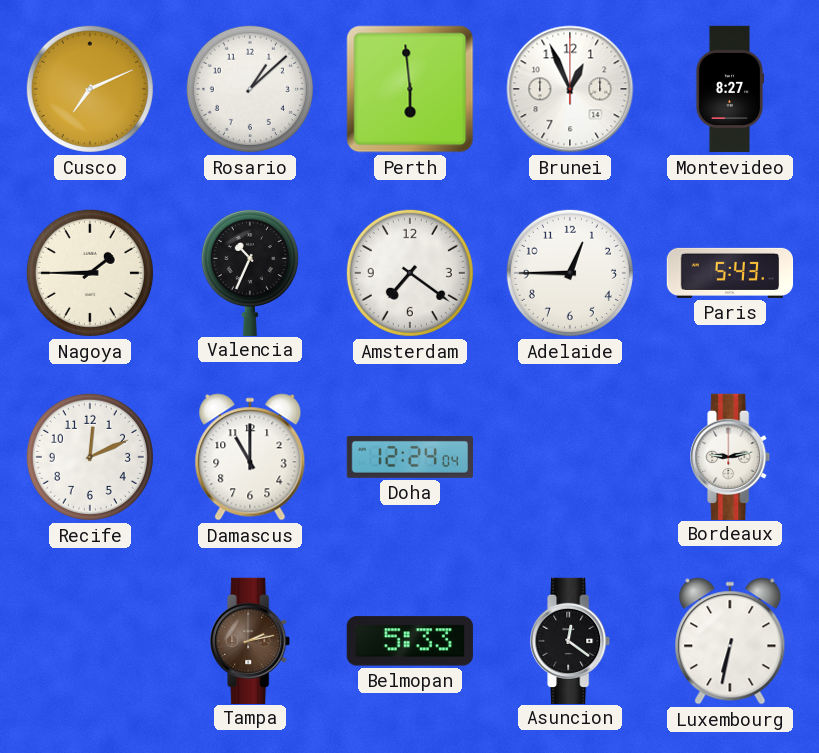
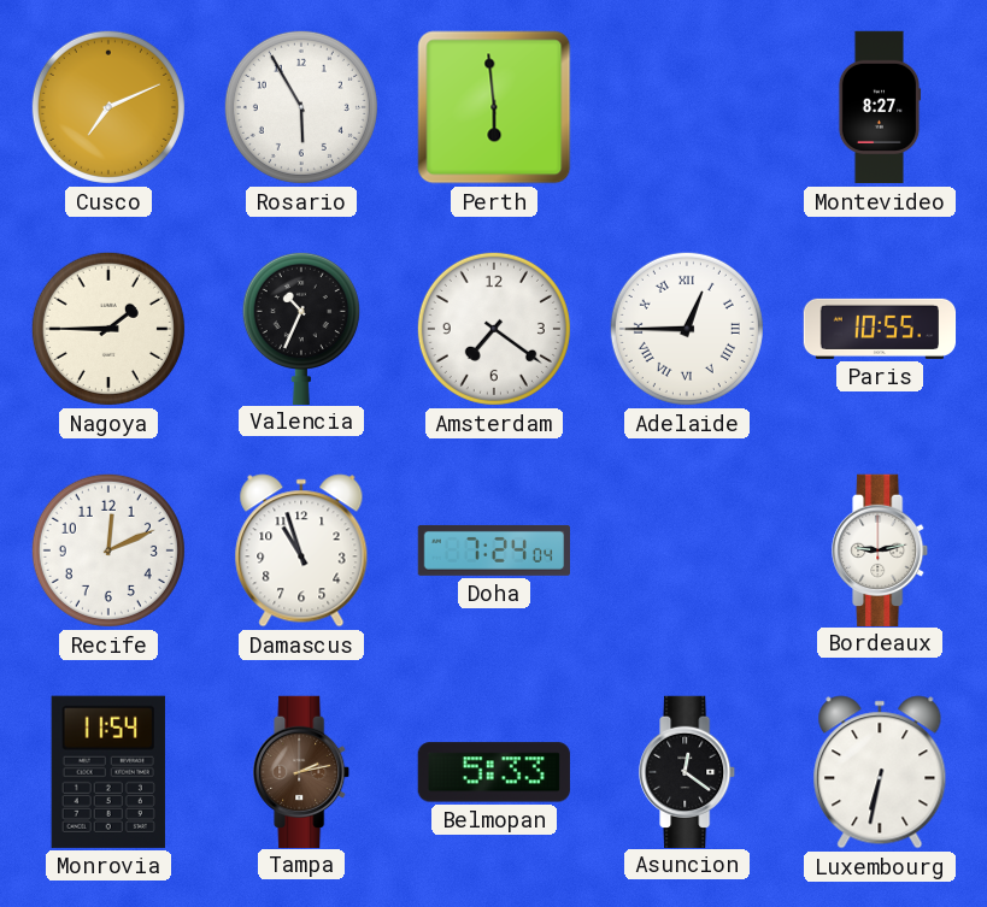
Rosario: 1:08 -> 5:55 (301, 107)
Brunei: 12:56 -> none (570, 89)
Adelaide numerals: Arabic -> Roman (687, 329)
Paris: 5:43 -> 10:55 (880, 329)
Damascus: 11:00 -> 10:57 (301, 550)
Doha: 12:24 -> 7:24 (493, 550)
Monrovia: none -> 11:54 (108, 772)
